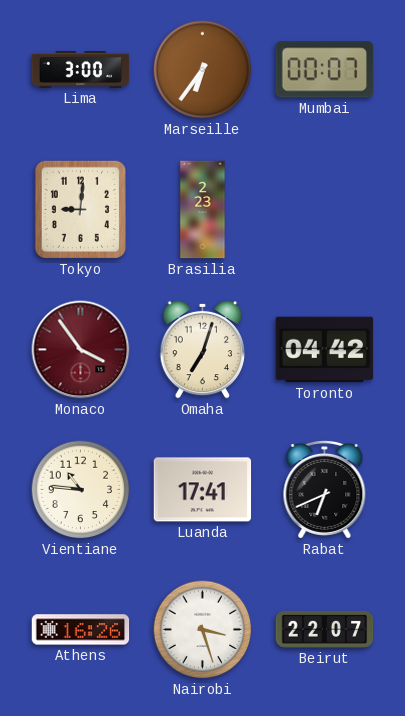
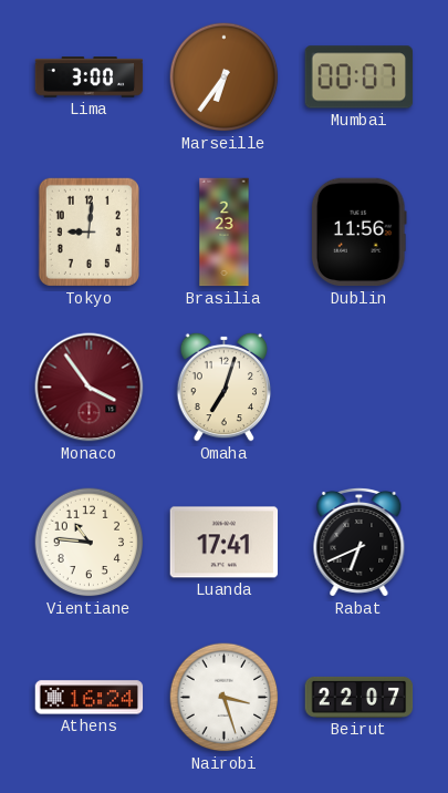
Dublin: none -> 11:56 (358, 233)
Toronto: 04:42 -> none (325, 350)
Athens: 16:26 -> 16:24 (90, 698)
